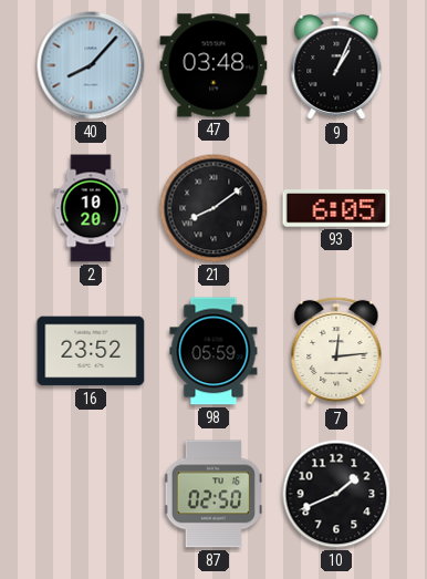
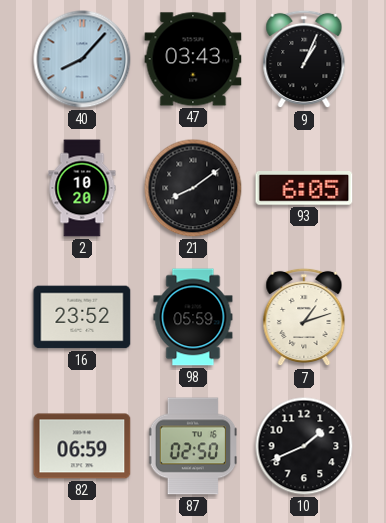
47: 03:48 -> 03:43 (193, 59)
7: 12:14 -> 1:12 (304, 317)
82: none -> 06:59 (82, 446)
